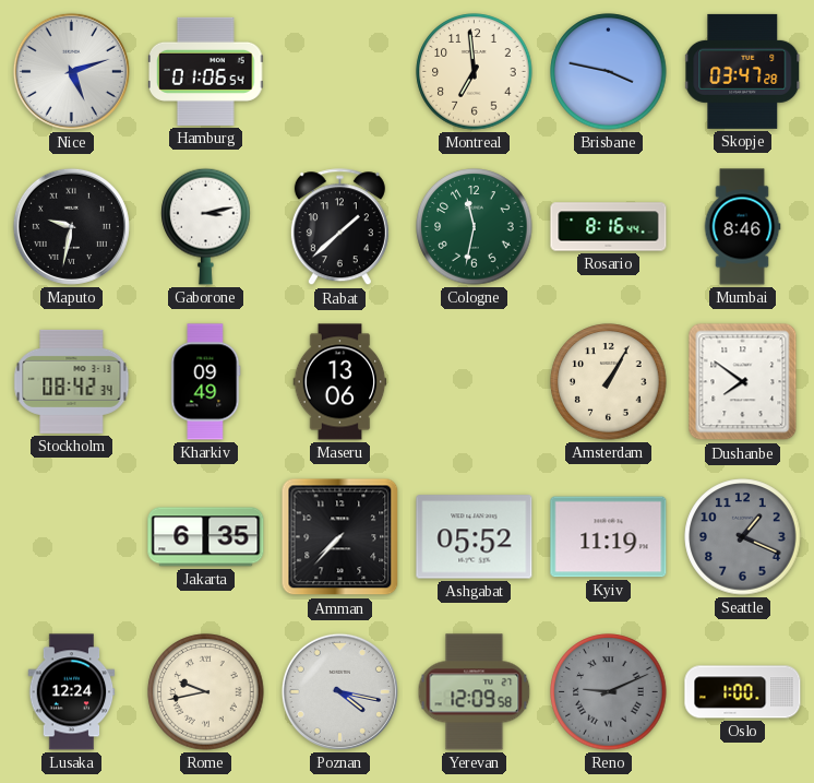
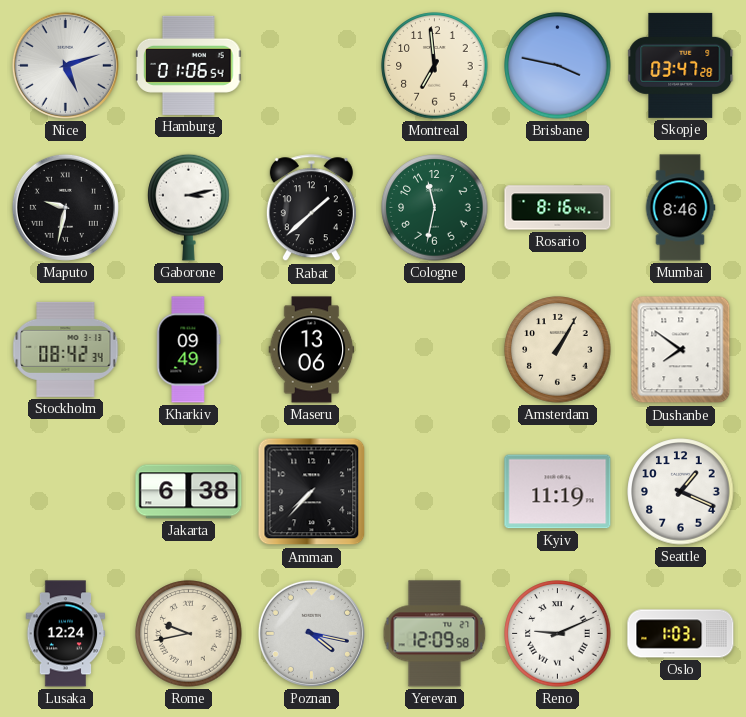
Jakarta: 6:35 -> 6:38 (189, 492)
Ashgabat: 05:52 -> none (475, 537)
Seattle dial: grey -> white (681, 492)
Reno dial: grey -> white (558, 634)
Oslo: 1:00 -> 1:03 (681, 634)
